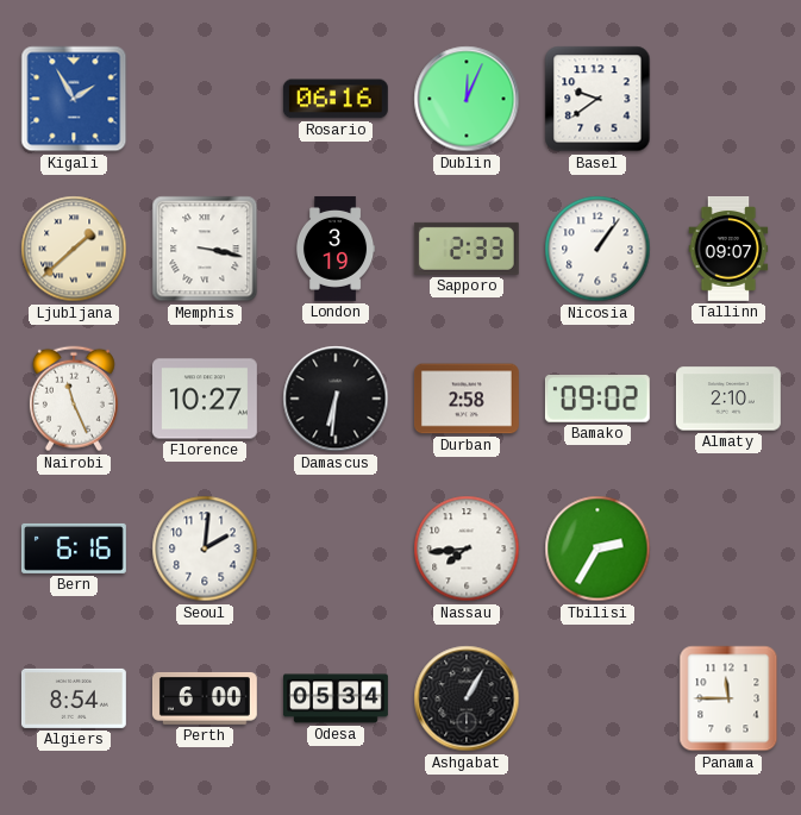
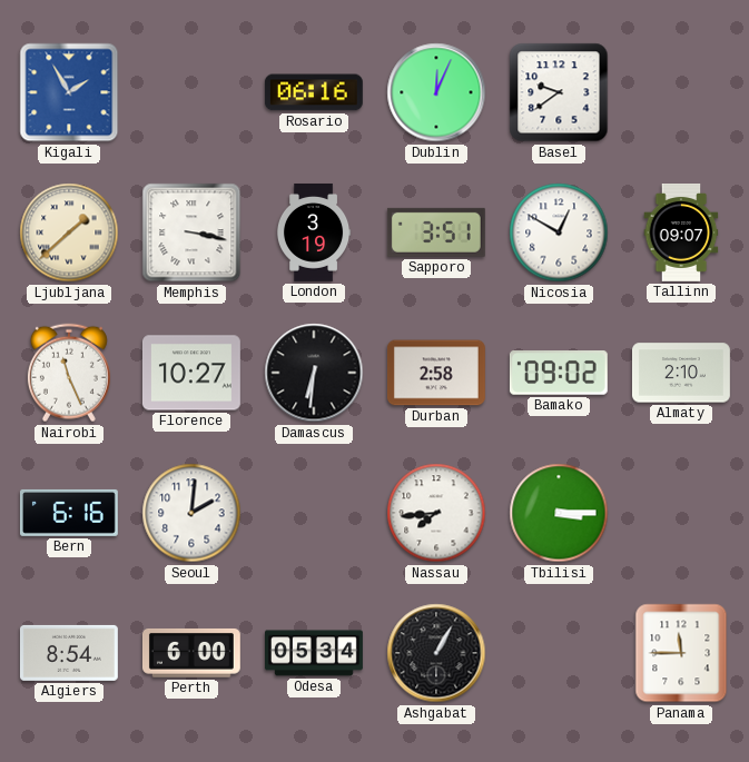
Sapporo: 2:33 -> 3:51 (436, 232)
Nicosia: 1:06 -> 12:50 (559, 232)
Tbilisi: 2:35 -> 3:15 (559, 513)
